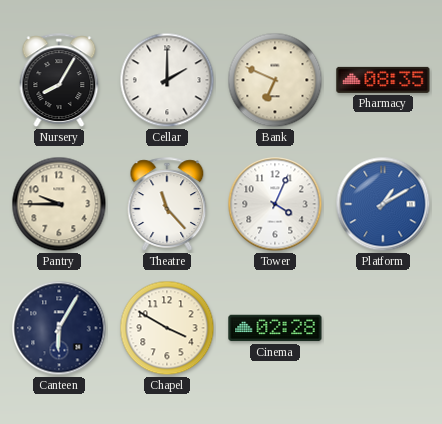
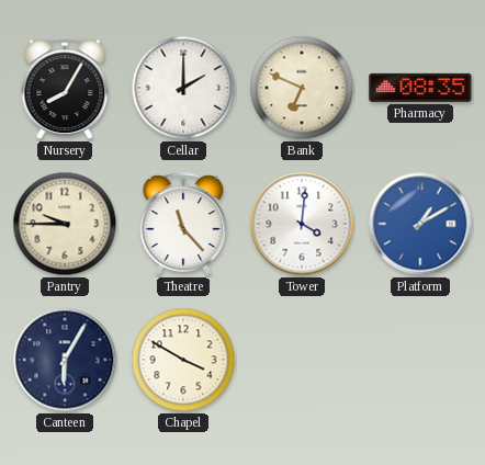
Tower: 4:04 -> 4:01 (302, 224)
Cinema: 02:28 -> none (275, 328)
